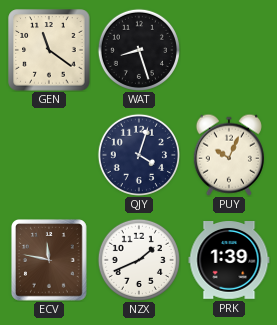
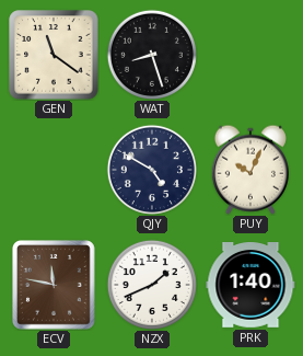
QJY: 4:03 -> 4:50 (152, 170)
PRK: 1:39 -> 1:40 (250, 286)
